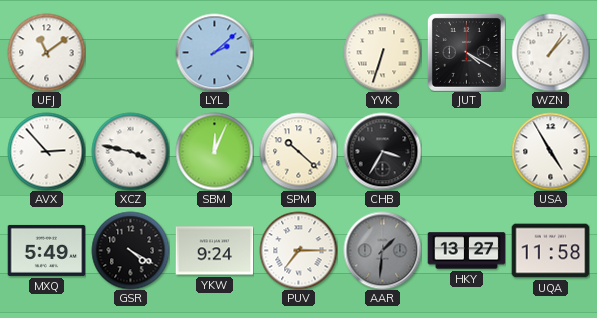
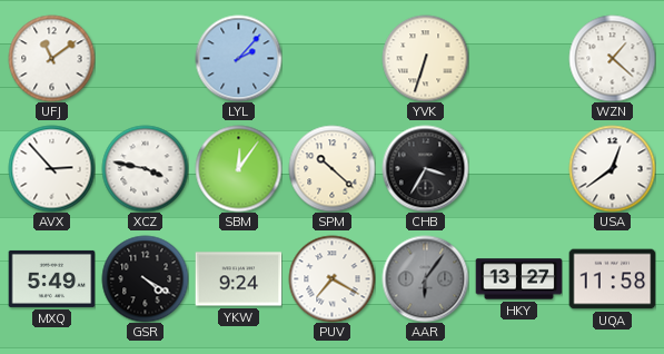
LYL: 2:08 -> 2:07 (238, 58)
JUT: 4:20 -> none (466, 52)
WZN: 1:07 -> 1:22 (612, 58)
SBM: 12:04 -> 12:06 (238, 168)
USA: 4:55 -> 12:39 (612, 168)
PUV: 7:15 -> 7:20 (331, 278)
AAR: 1:31 -> 6:06 (425, 278)
